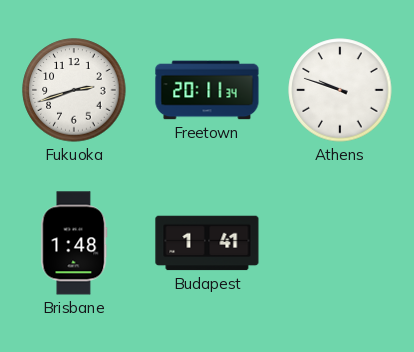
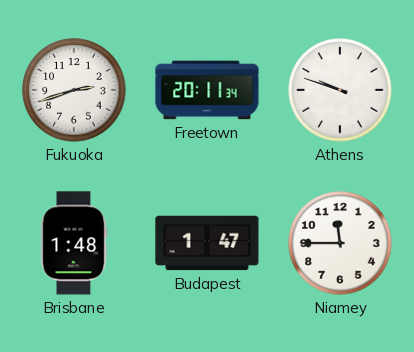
Budapest: 1:41 -> 1:47 (207, 243)
Niamey: none -> 11:45 (340, 243)
